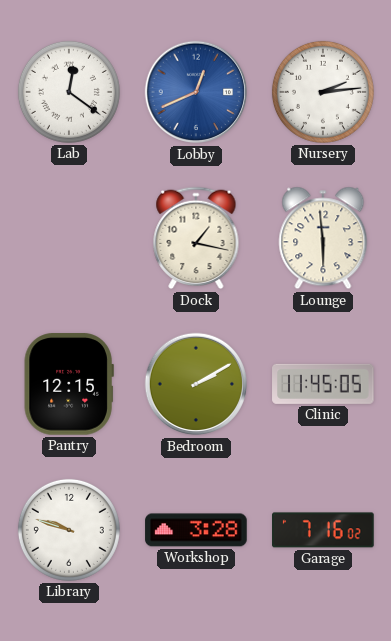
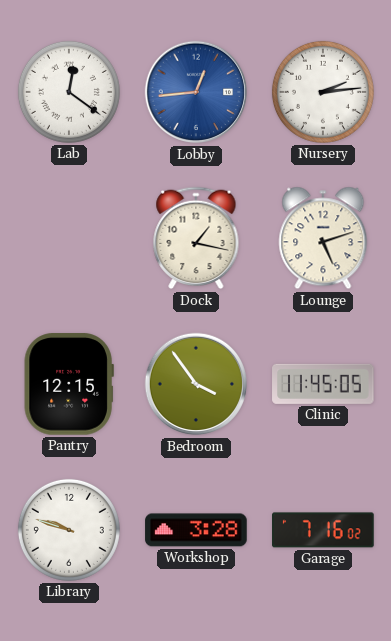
Lobby: 12:41 -> 12:44 (196, 92)
Lounge: 5:59 -> 5:12 (323, 238)
Bedroom: 2:10 -> 3:54 (196, 384)
